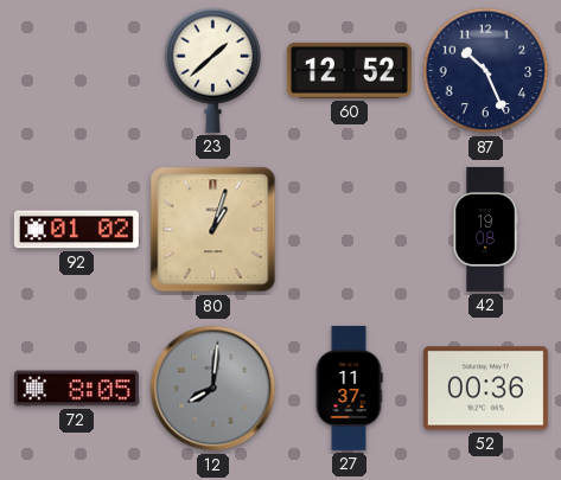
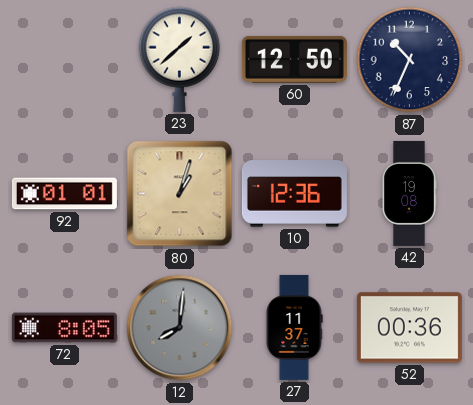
60: 12:52 -> 12:50 (294, 59)
87: 10:26 -> 10:34 (410, 60)
92: 01:02 -> 01:01 (64, 194)
10: none -> 12:36 (294, 194)
